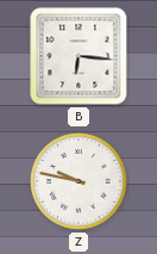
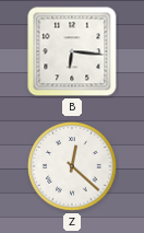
Z: 9:47 -> 12:22 (72, 166)
